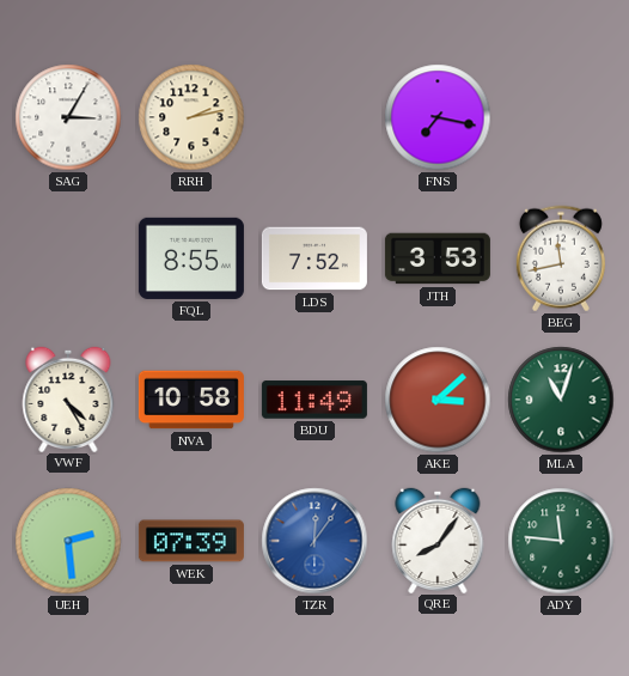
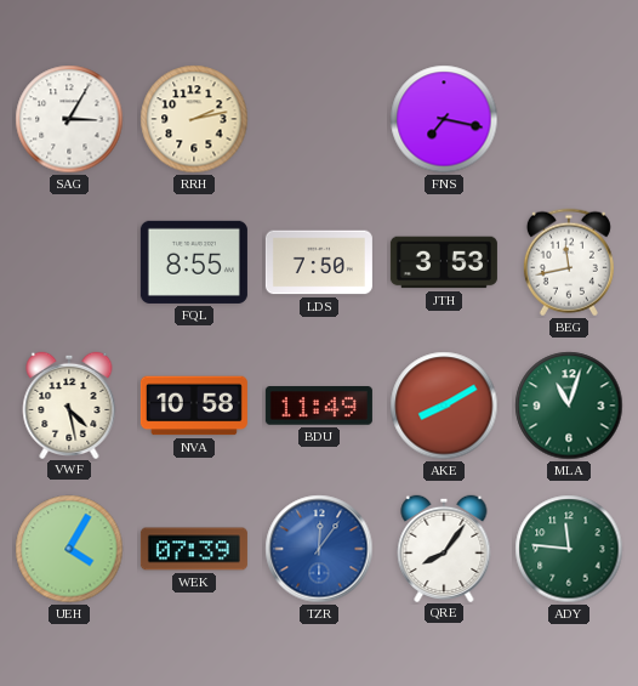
LDS: 7:52 -> 7:50 (319, 262)
VWF: 4:25 -> 4:28 (69, 404)
AKE: 3:08 -> 8:10 (444, 406)
UEH: 2:29 -> 4:05 (69, 549)
